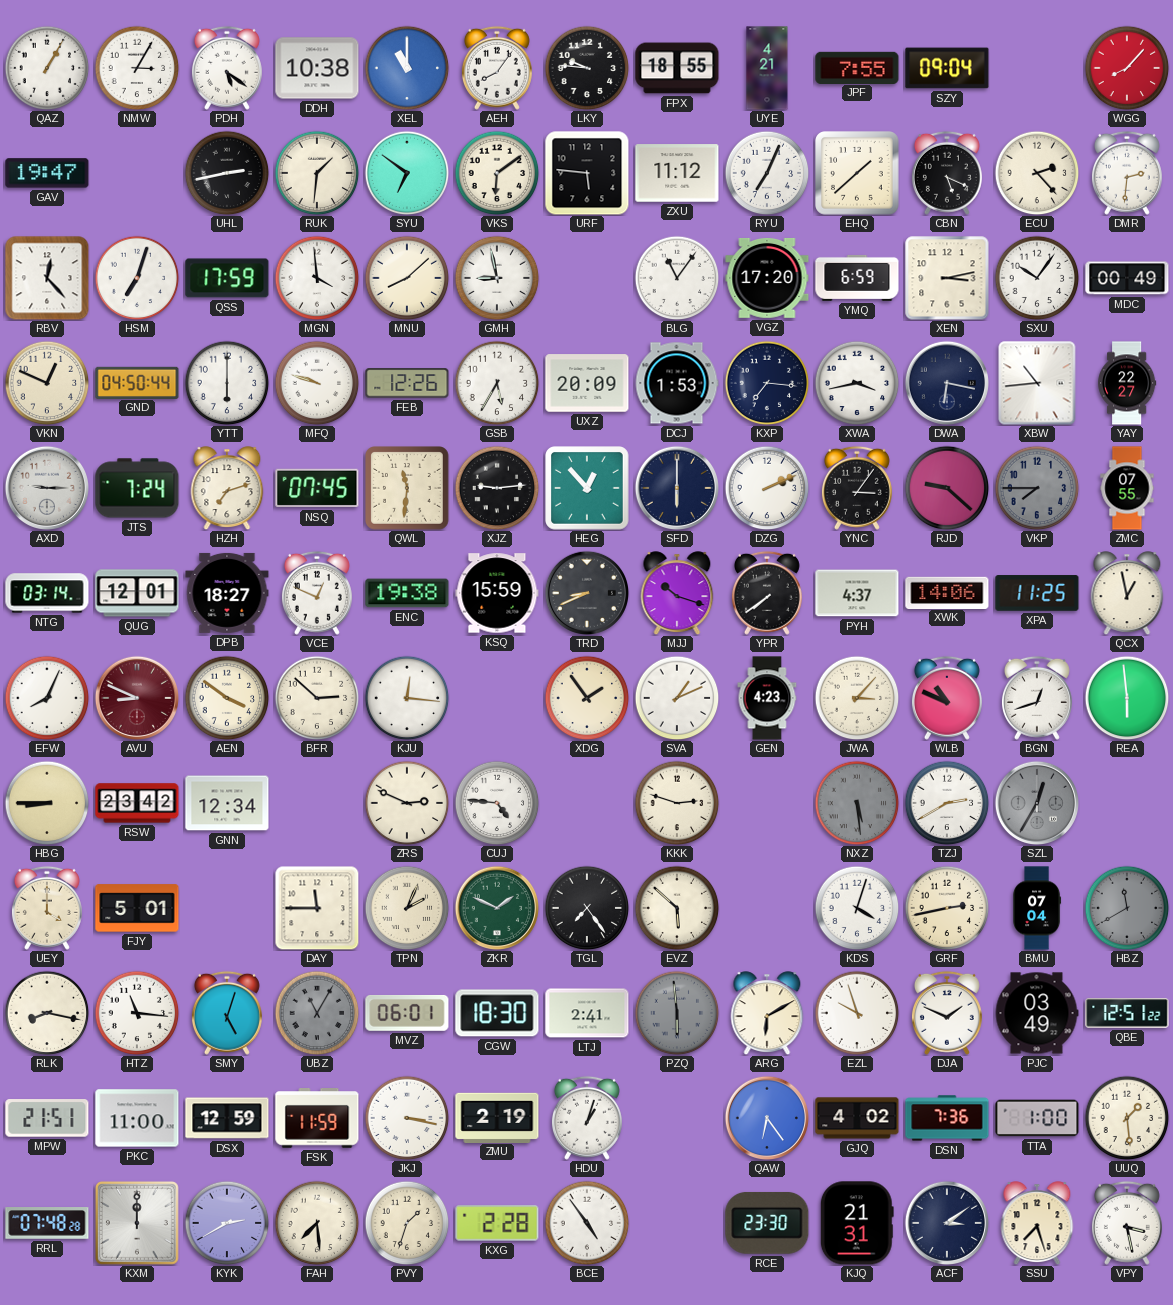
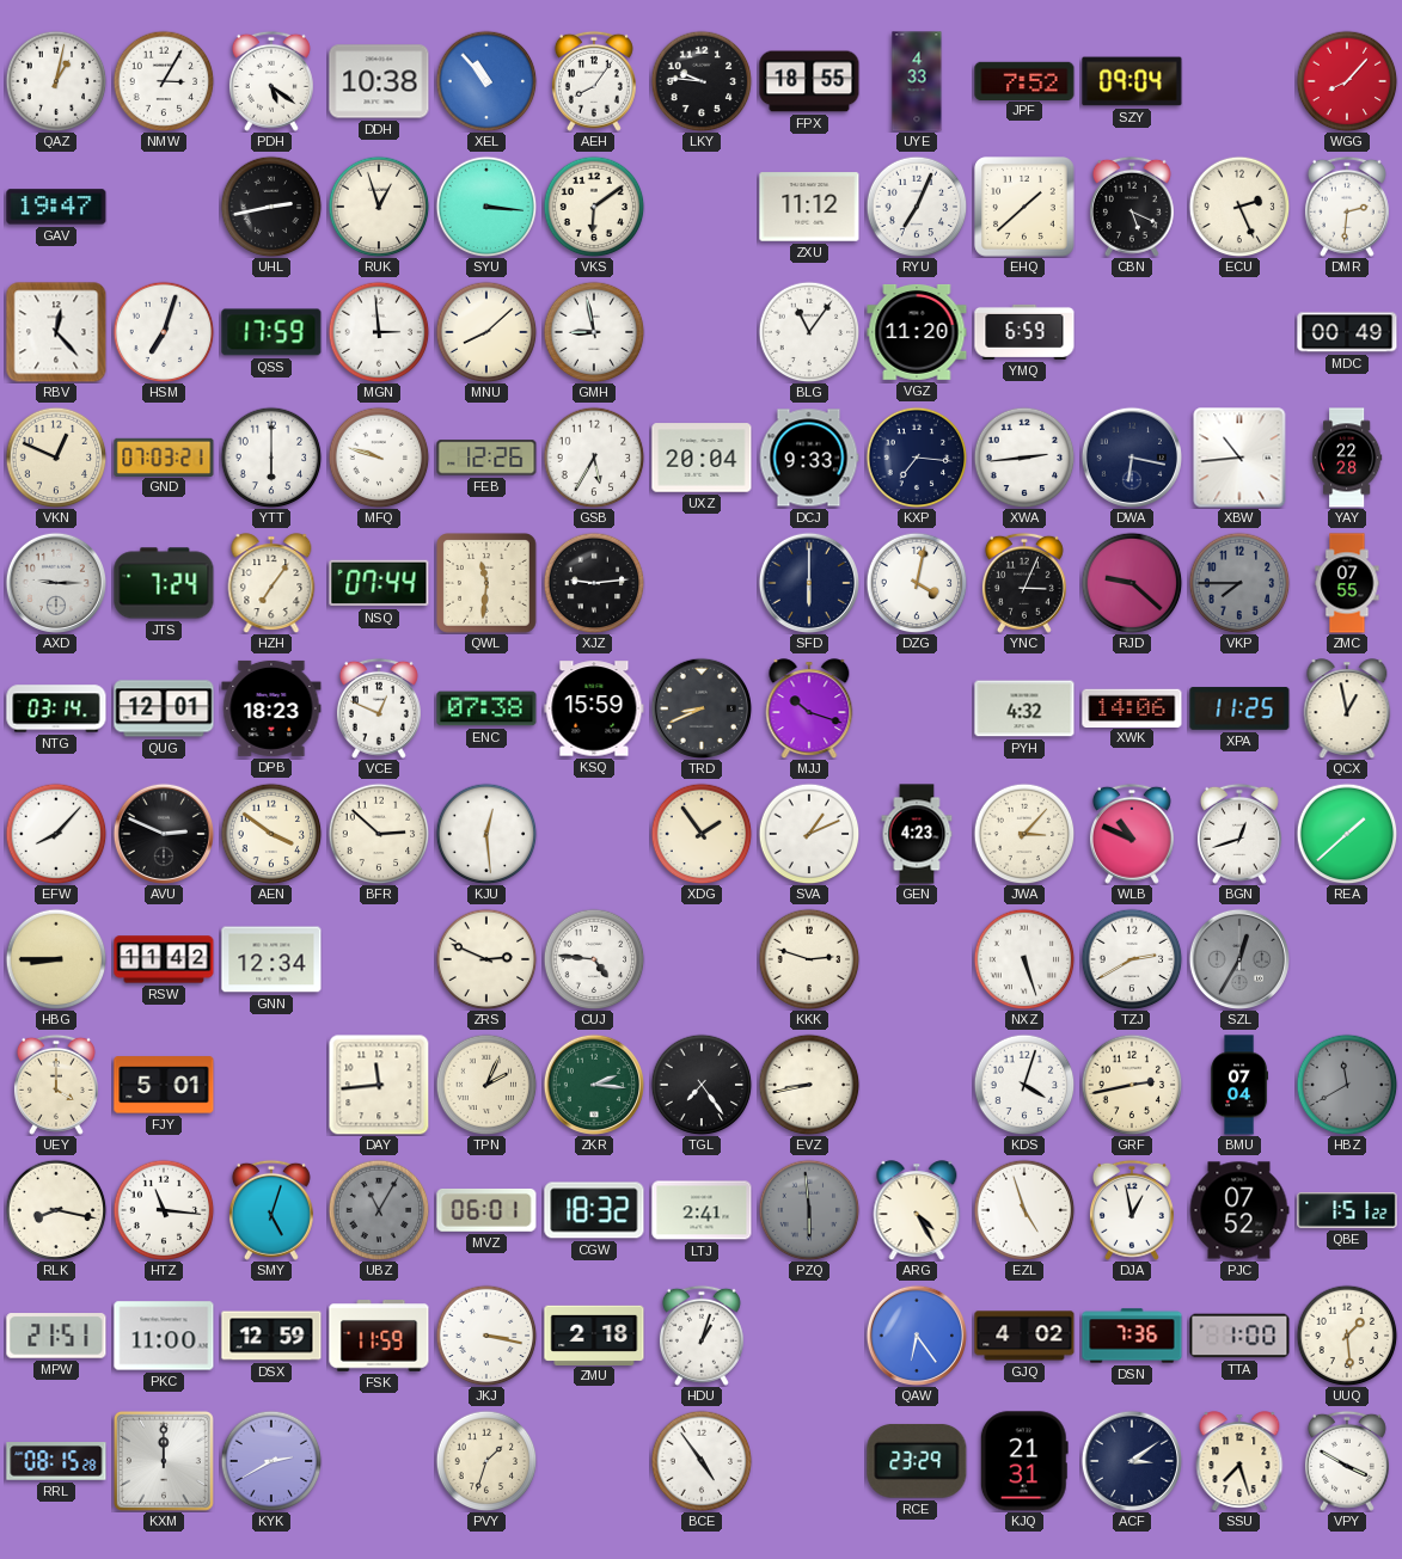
QAZ: 1:05 -> 1:02 (56, 81)
XEL: 11:00 -> 10:53 (486, 81)
UYE: 4:21 -> 4:33 (917, 81)
JPF: 7:55 -> 7:52 (1024, 80)
RUK: 1:31 -> 12:57 (379, 207)
SYU: 6:51 -> 3:16 (486, 207)
URF: 5:46 -> none (587, 173)
ECU: 2:23 -> 2:26 (1239, 207)
MGN: 3:59 -> 2:59 (379, 332)
VGZ: 17:20 -> 11:20 (917, 332)
XEN: 3:13 -> none (947, 278)
SXU: 10:06 -> none (1037, 278)
GND: 04:50 -> 07:03 (164, 456)
UXZ: 20:09 -> 20:04 (702, 458)
DCJ: 1:53 -> 9:33 (809, 458)
XWA: 3:43 -> 2:44 (1024, 458)
YAY: 22:27 -> 22:28 (1348, 458)
HZH: 7:12 -> 7:06 (271, 583)
NSQ: 07:45 -> 07:44 (379, 583)
HEG: 12:53 -> none (588, 489)
DZG: 2:11 -> 4:02 (917, 583)
YNC: 3:06 -> 3:04 (1024, 583)
DPB: 18:27 -> 18:23 (271, 708)
ENC: 19:38 -> 07:38 (486, 708)
YPR: 7:39 -> none (767, 593)
PYH: 4:37 -> 4:32 (1024, 708)
EFW: 8:04 -> 8:07 (56, 834)
AVU: 8:49 -> 2:49 (163, 833)
AVU dial: burgundy -> black (163, 833)
KJU: 12:16 -> 12:29 (486, 834)
REA: 5:59 -> 1:38 (1347, 834)
RSW: 23:42 -> 11:42 (164, 959)
NXZ: 5:29 -> 5:27 (1024, 959)
NXZ dial: grey -> white (1024, 959)
DAY: 11:45 -> 11:44 (379, 1085)
ZKR: 1:49 -> 2:16 (593, 1084)
EVZ: 5:52 -> 8:43 (809, 1085)
CGW: 18:30 -> 18:32 (594, 1210)
ARG: 6:10 -> 4:25 (917, 1210)
EZL: 9:57 -> 4:57 (1024, 1210)
DJA: 1:49 -> 12:58 (1132, 1210)
PJC: 03:49 -> 07:52 (1239, 1210)
QBE: 12:51 -> 1:51 (1347, 1210)
ZMU: 2:19 -> 2:18 (594, 1334)
RRL: 07:48 -> 08:15 (56, 1462)
FAH: 7:29 -> none (317, 1223)
KXG: 2:28 -> none (497, 1223)
RCE: 23:30 -> 23:29 (917, 1461)
VPY: 3:28 -> 3:50 (1347, 1461)
